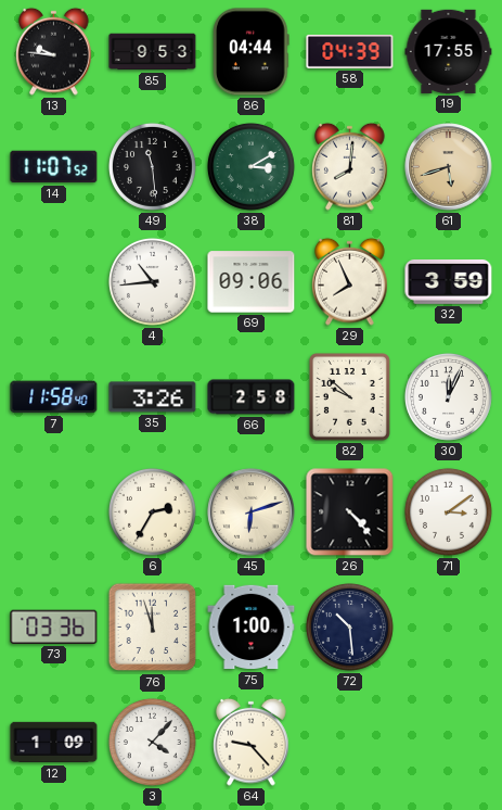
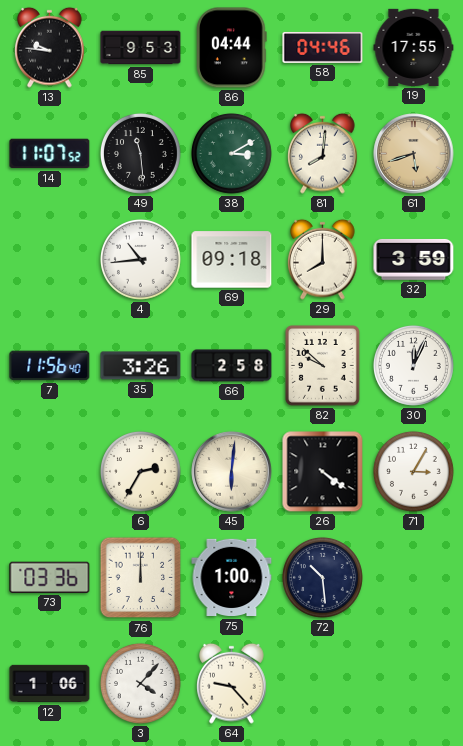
58: 04:39 -> 04:46 (323, 47)
69: 09:06 -> 09:18 (232, 260)
29: 7:56 -> 8:00 (323, 259)
7: 11:58 -> 11:56 (50, 366)
45: 6:12 -> 6:01 (232, 472)
26: 4:23 -> 4:21 (323, 472)
71: 3:09 -> 3:05 (413, 471)
76: 11:57 -> 12:00 (141, 578)
12: 1:09 -> 1:06 (50, 684)
